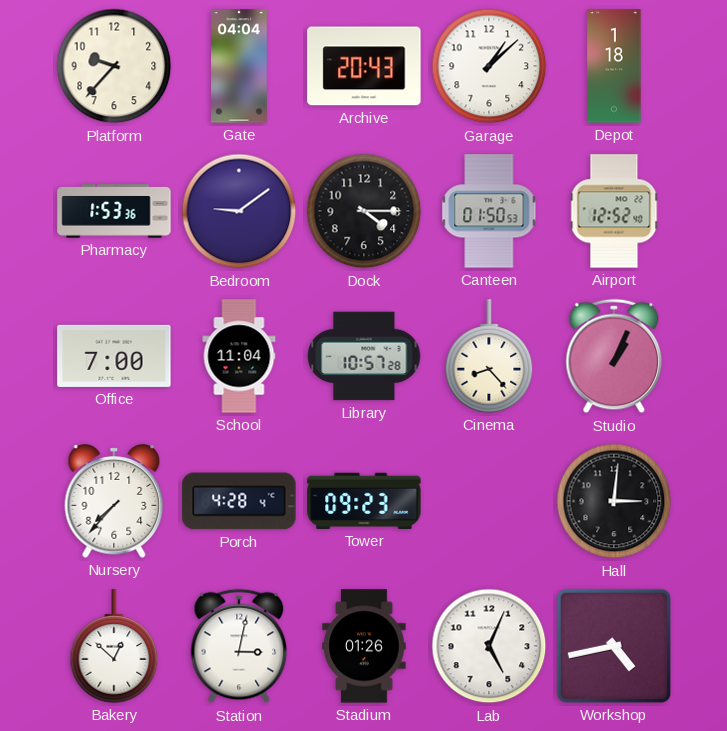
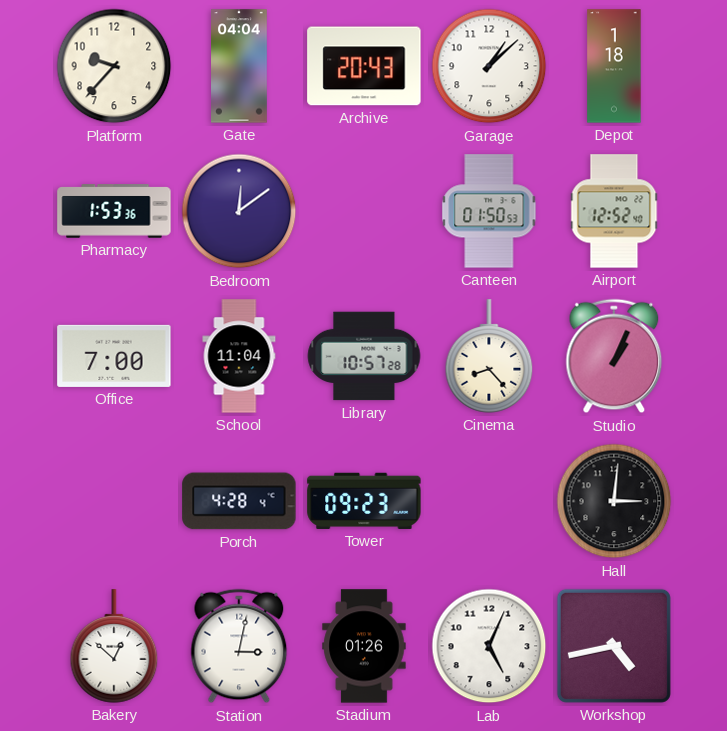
Bedroom: 9:09 -> 12:09 (239, 211)
Dock: 4:15 -> none (364, 211)
Nursery: 7:37 -> none (114, 502)
